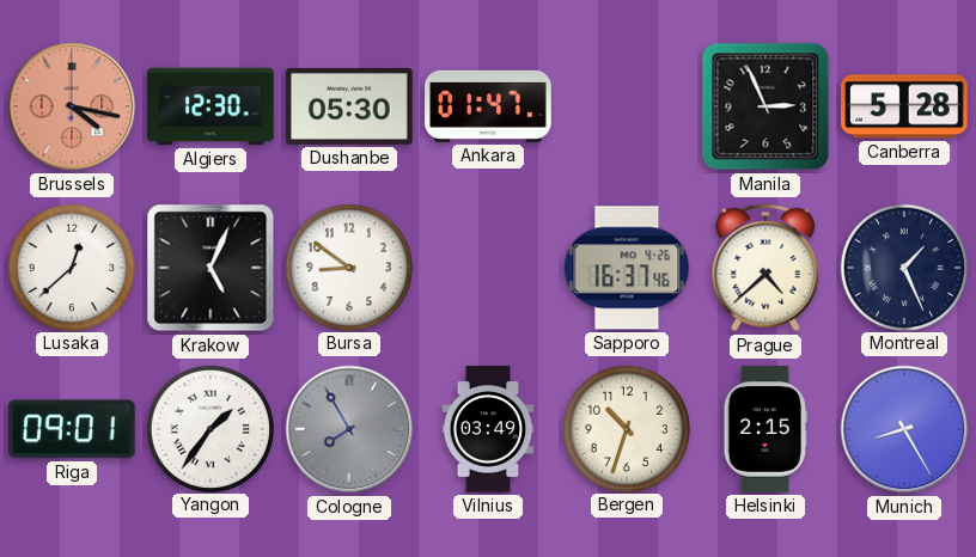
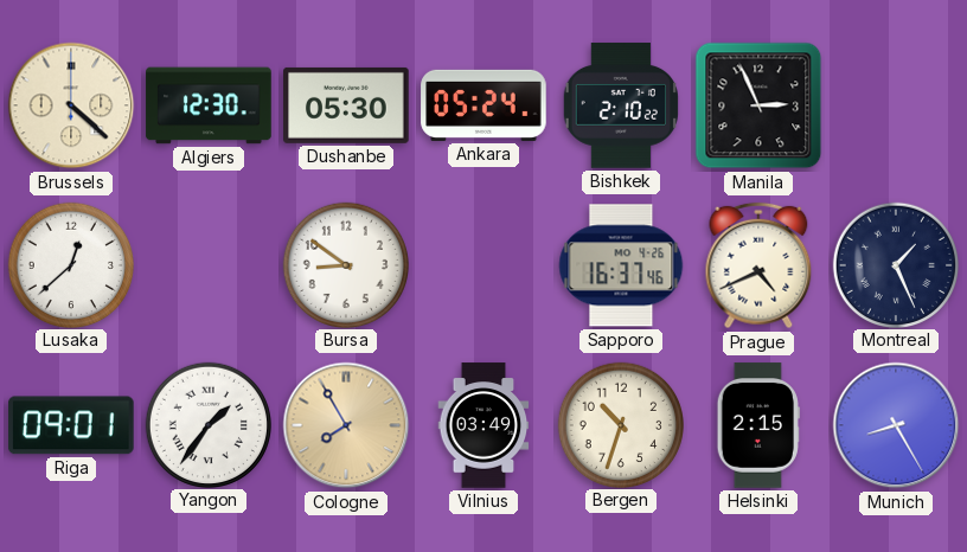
Brussels: 4:17 -> 4:22 (71, 105)
Brussels dial: salmon -> cream (71, 105)
Ankara: 01:47 -> 05:24 (483, 105)
Bishkek: none -> 2:10 (620, 105)
Canberra: 5:28 -> none (904, 106)
Krakow: 5:04 -> none (211, 268)
Prague: 4:38 -> 4:41 (758, 265)
Cologne dial: grey -> champagne (346, 425)
